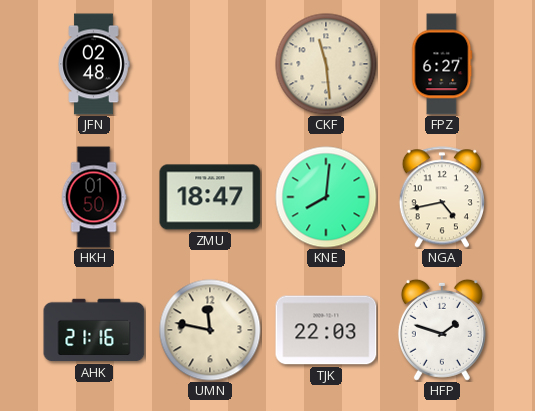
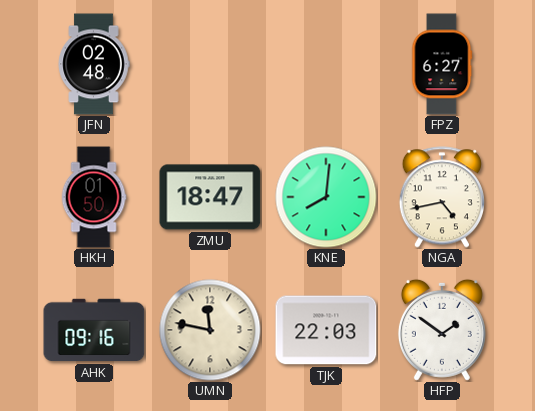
CKF: 11:29 -> none (326, 64)
AHK: 21:16 -> 09:16 (94, 330)
HFP: 1:48 -> 1:51 (442, 330)
